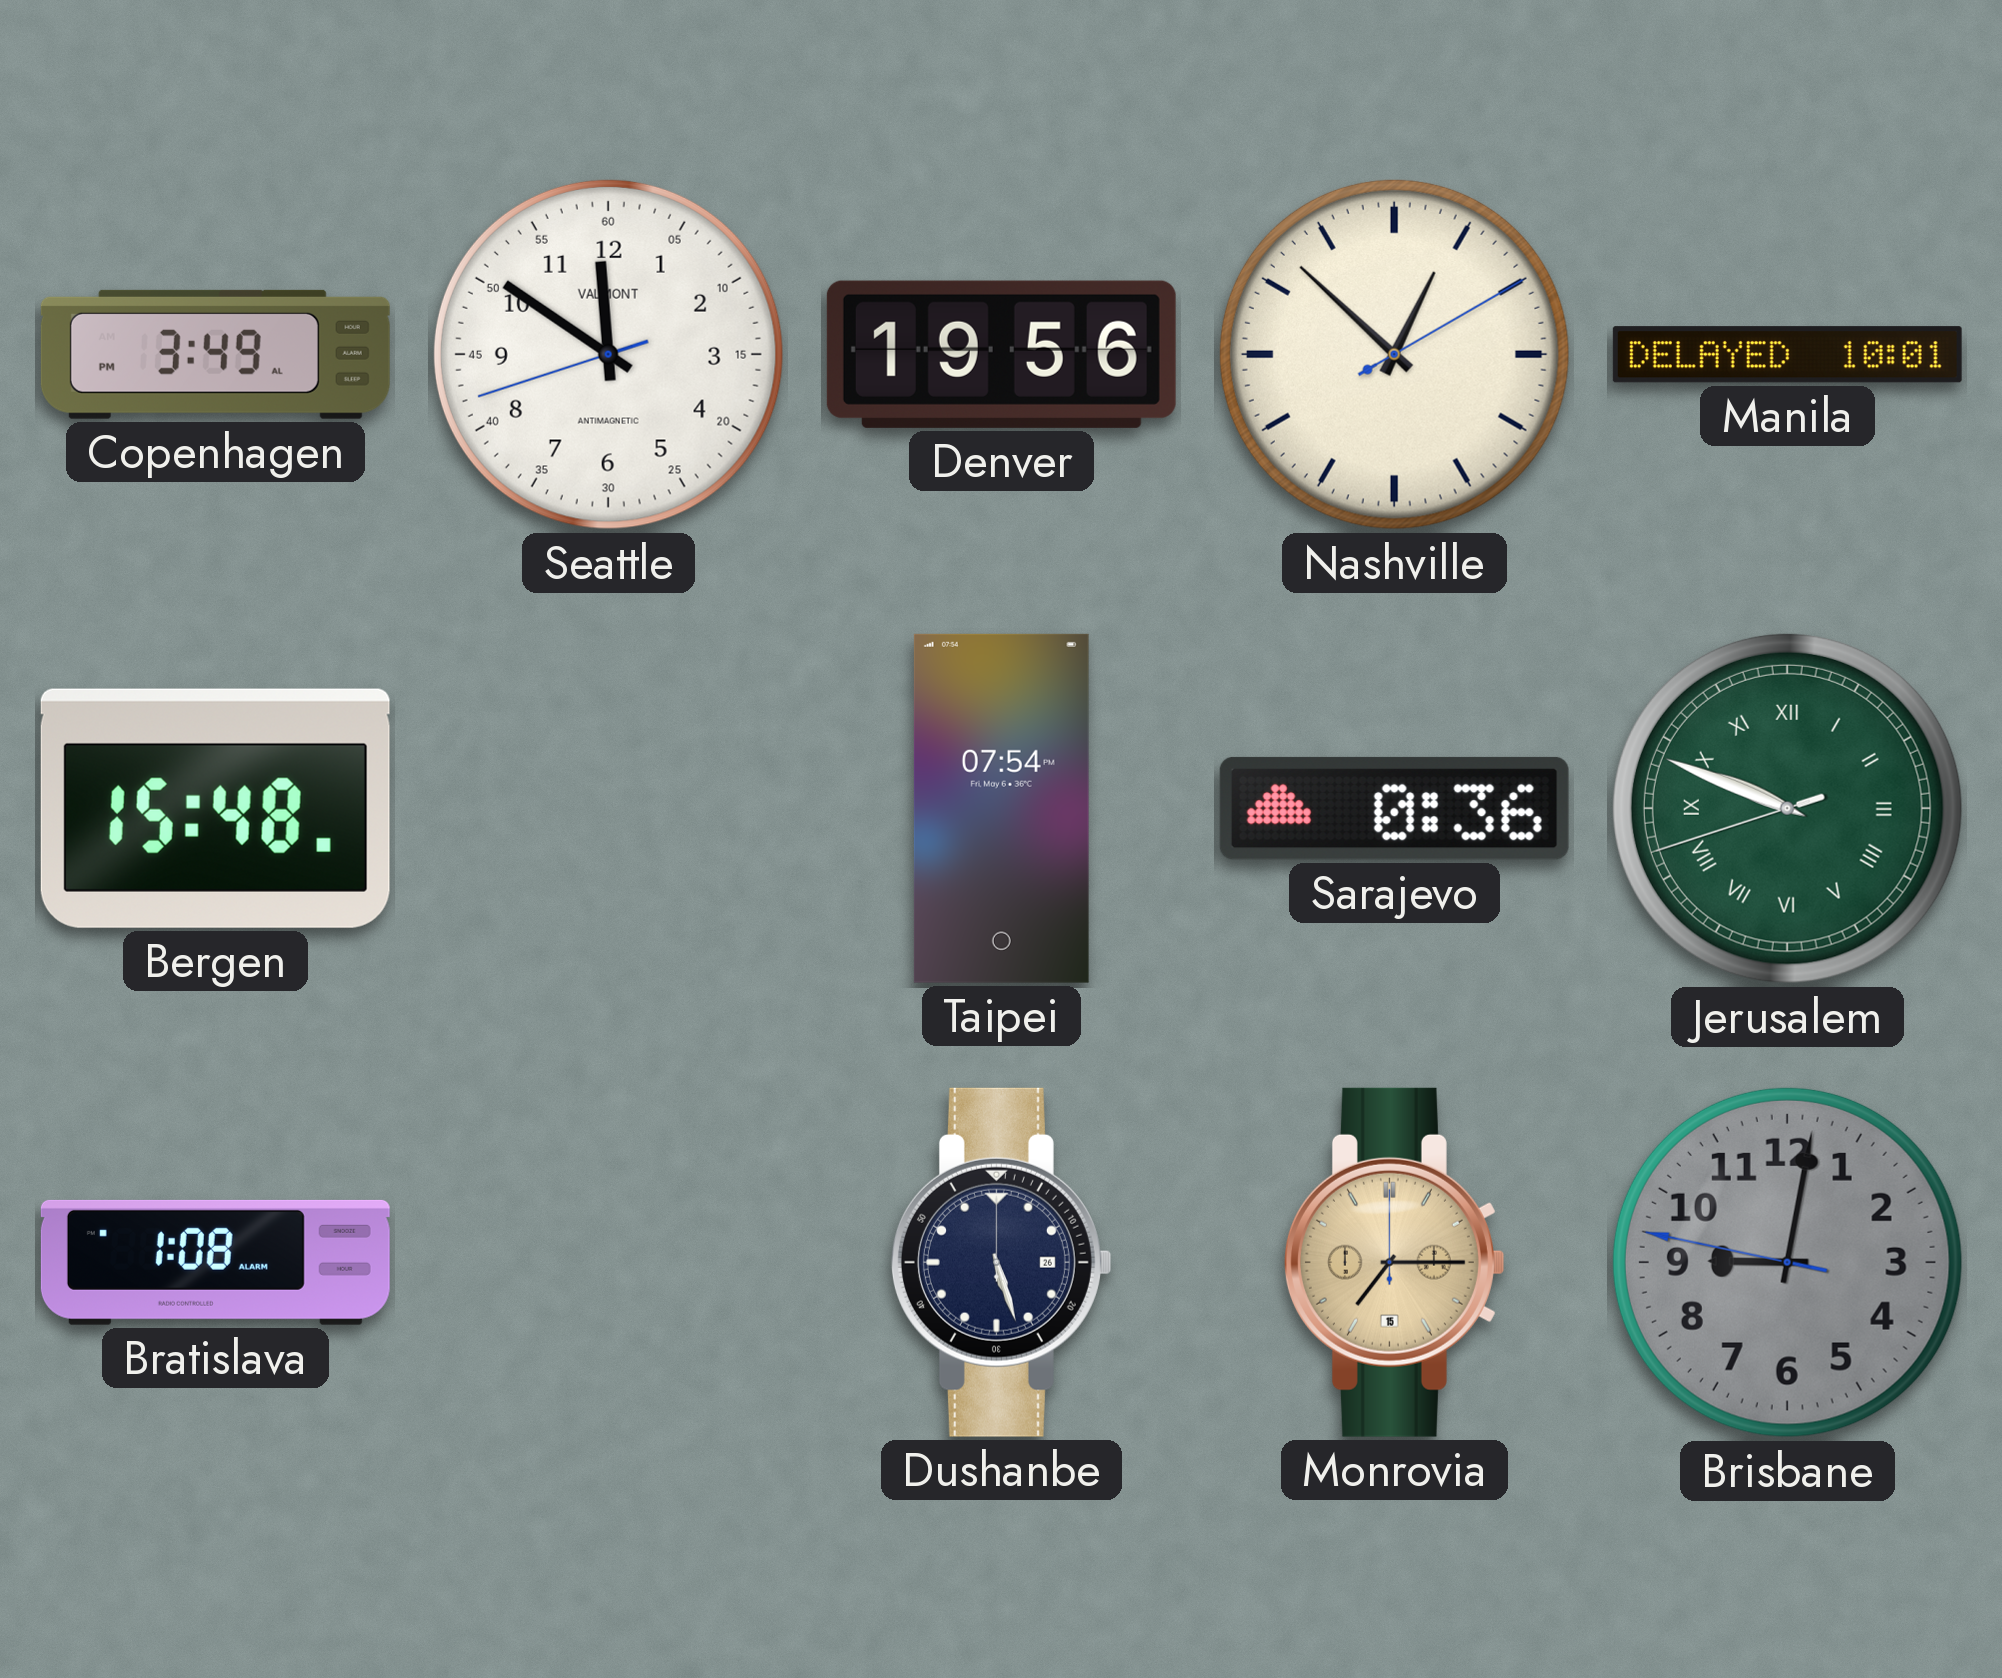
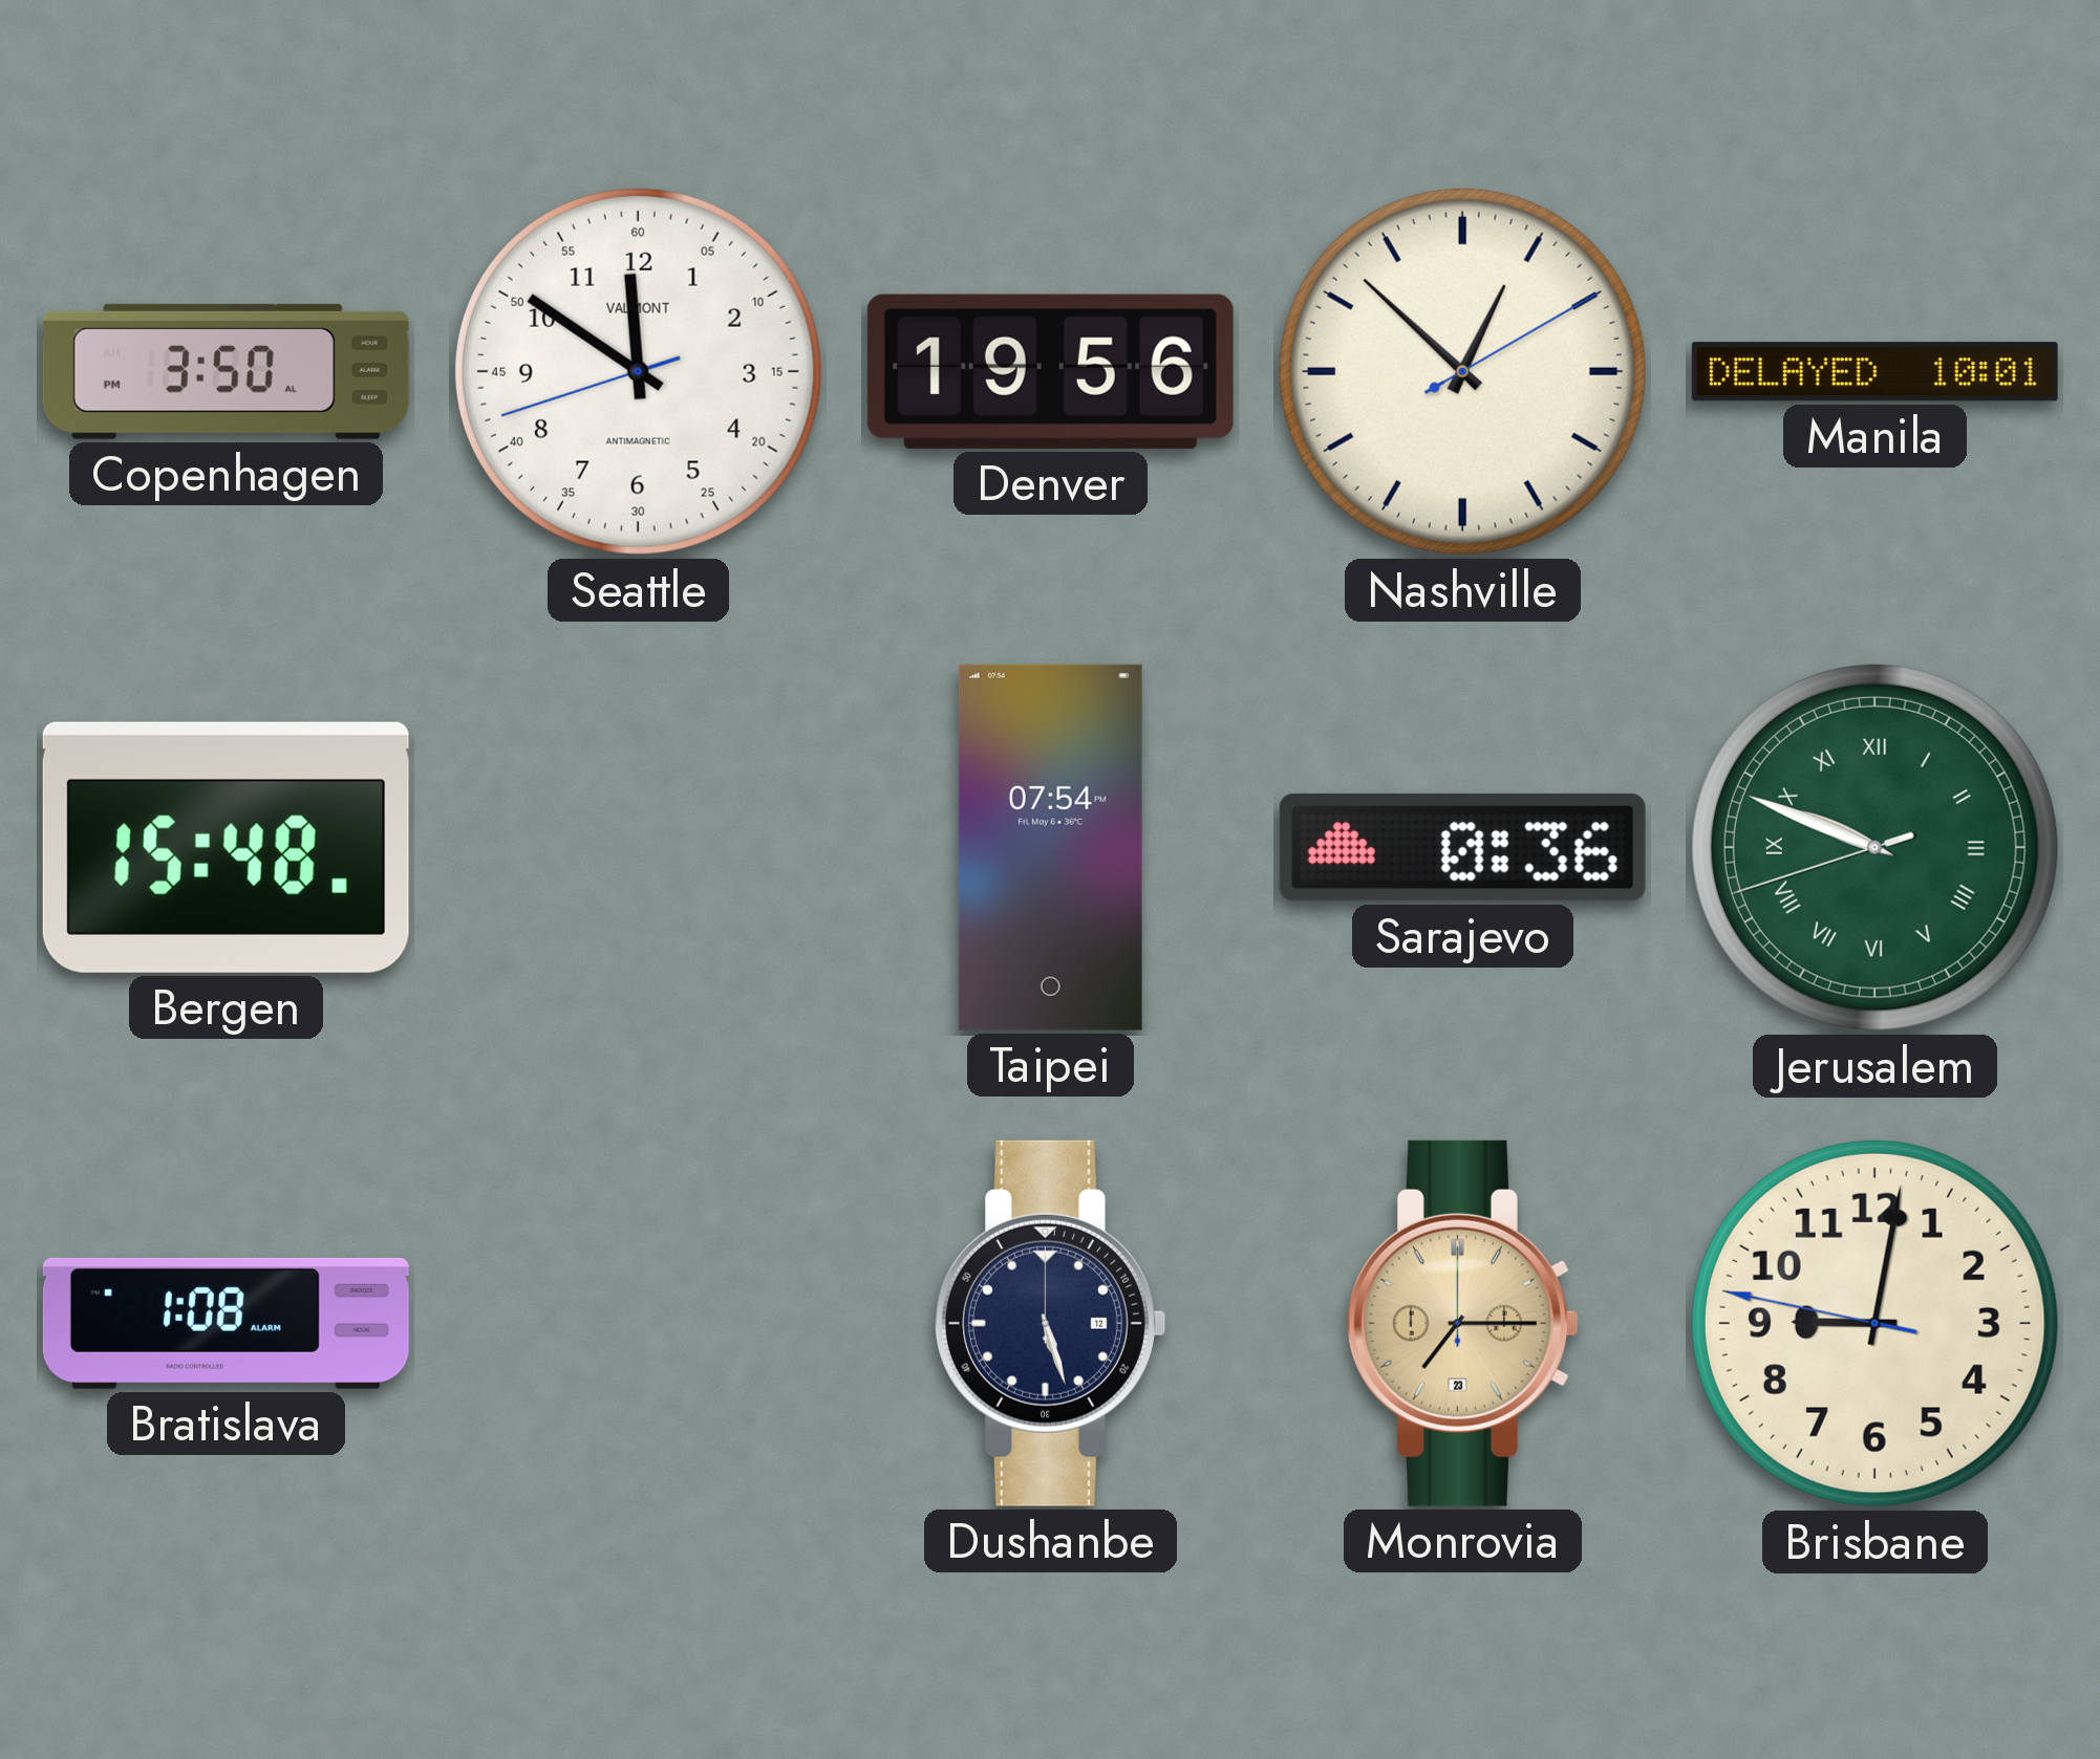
Copenhagen: 3:49 -> 3:50 (226, 371)
Dushanbe date: 26 -> 12 (1050, 1323)
Monrovia date: 15 -> 23 (1462, 1323)
Brisbane dial: grey -> cream (1874, 1323)
